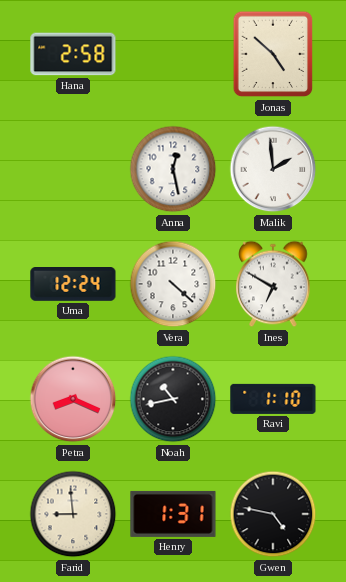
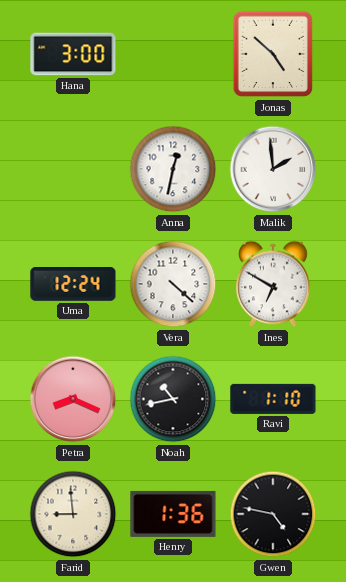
Hana: 2:58 -> 3:00 (73, 54)
Anna: 12:28 -> 12:32 (173, 169)
Henry: 1:31 -> 1:36 (173, 514)
